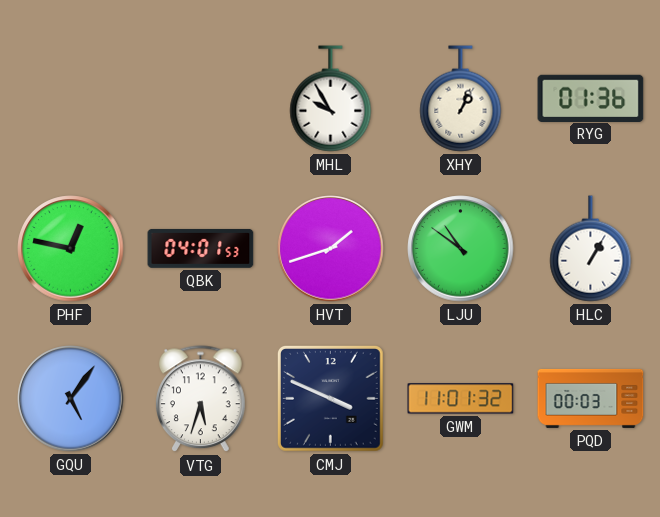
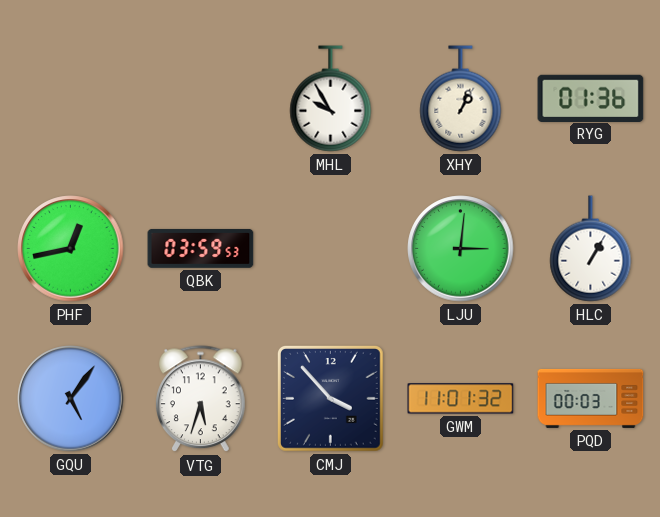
PHF: 12:47 -> 12:43 (71, 249)
QBK: 04:01 -> 03:59 (201, 248)
HVT: 1:42 -> none (331, 249)
LJU: 10:51 -> 3:01 (461, 249)
CMJ: 3:49 -> 3:53 (331, 399)
